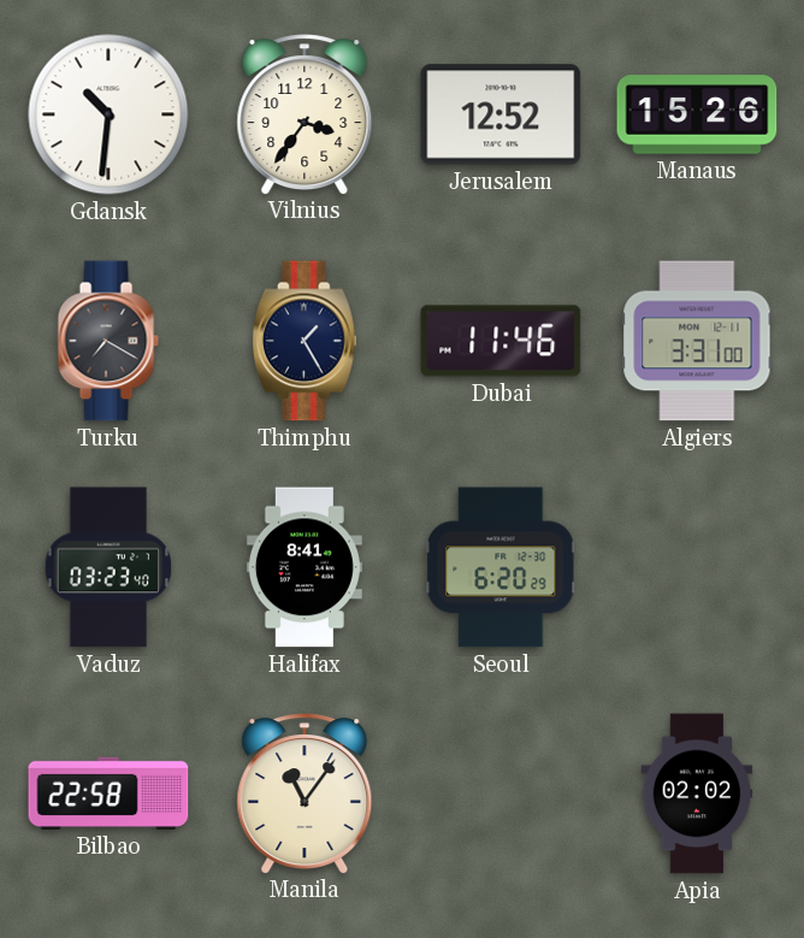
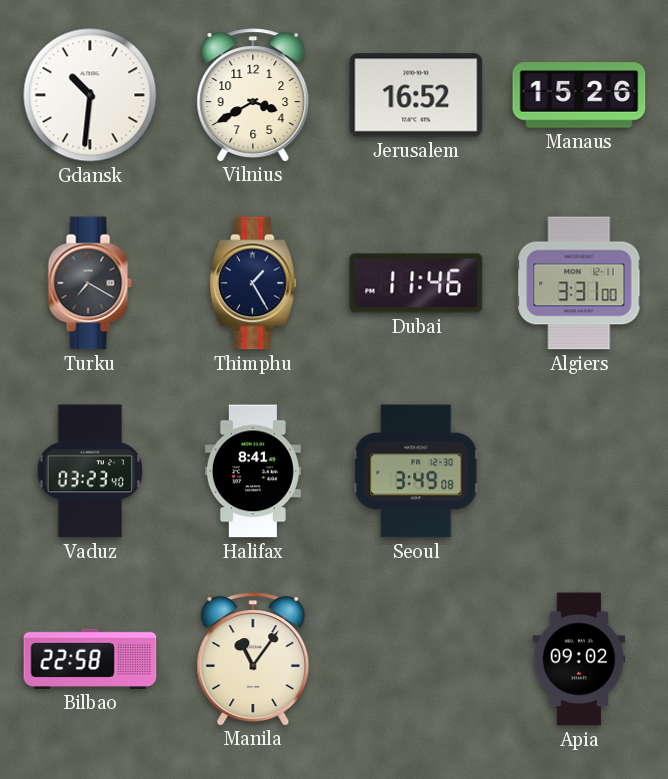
Vilnius: 3:36 -> 3:40 (253, 95)
Jerusalem: 12:52 -> 16:52 (416, 95)
Seoul: 6:20 -> 3:49 (416, 471)
Apia: 02:02 -> 09:02 (579, 659)
